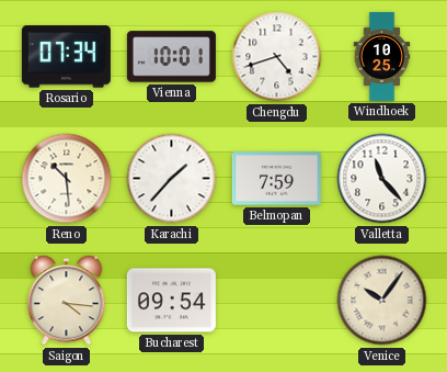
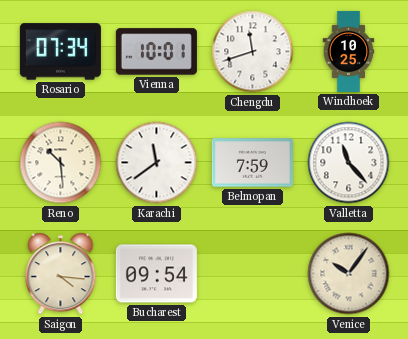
Chengdu: 4:42 -> 11:42 (253, 52)
Karachi: 1:37 -> 11:39 (157, 163)
